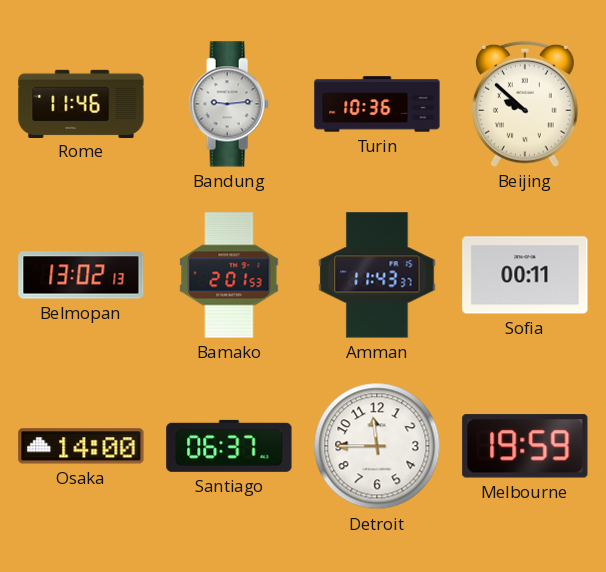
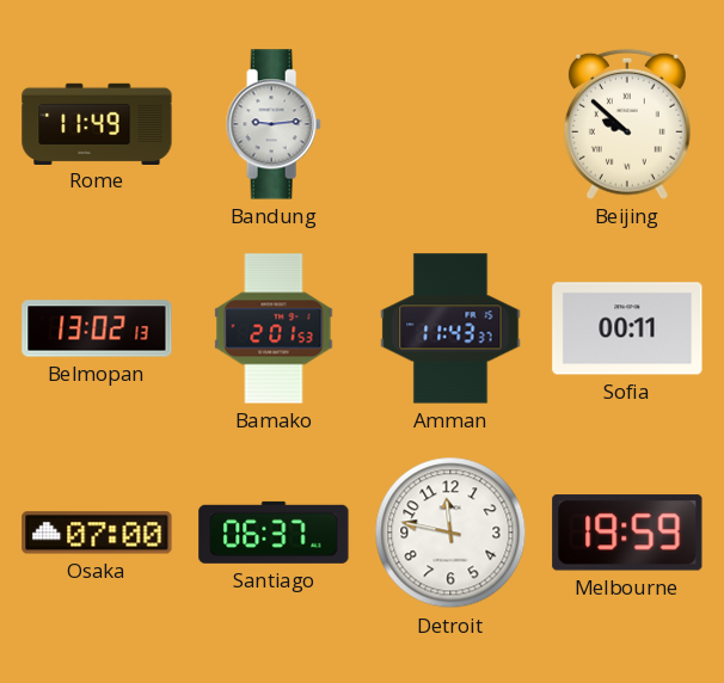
Rome: 11:46 -> 11:49 (97, 123)
Turin: 10:36 -> none (377, 104)
Osaka: 14:00 -> 07:00 (97, 533)
Detroit: 11:45 -> 11:47 (450, 533)
